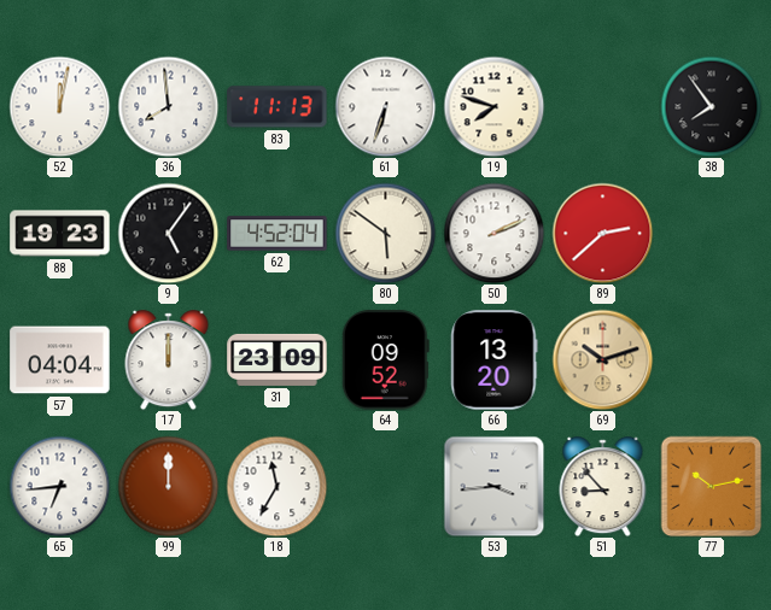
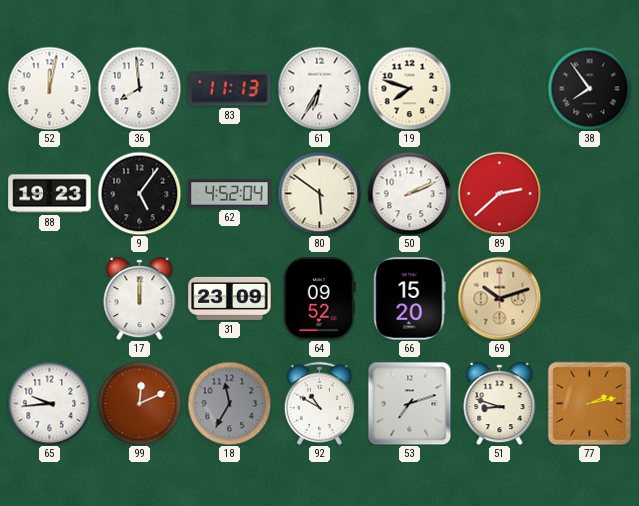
61: 6:33 -> 6:35 (319, 88)
57: 04:04 -> none (60, 360)
66: 13:20 -> 15:20 (410, 299)
65: 6:44 -> 9:44 (49, 403)
99: 12:00 -> 12:11 (139, 403)
18 dial: white -> grey (229, 403)
92: none -> 10:50 (319, 403)
53: 3:44 -> 7:12 (409, 403)
51: 8:53 -> 8:48 (500, 404)
77: 10:13 -> 2:13 (589, 403)
